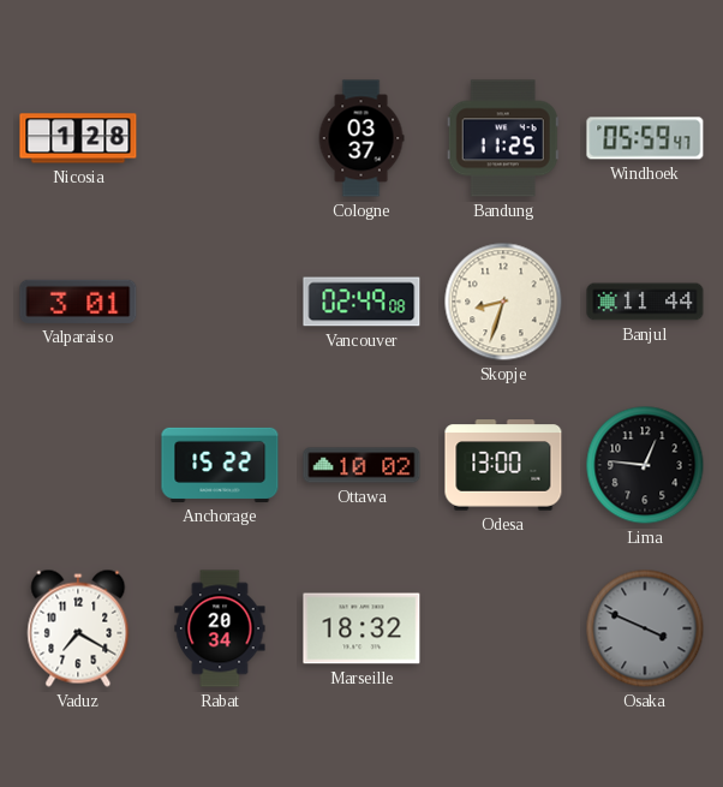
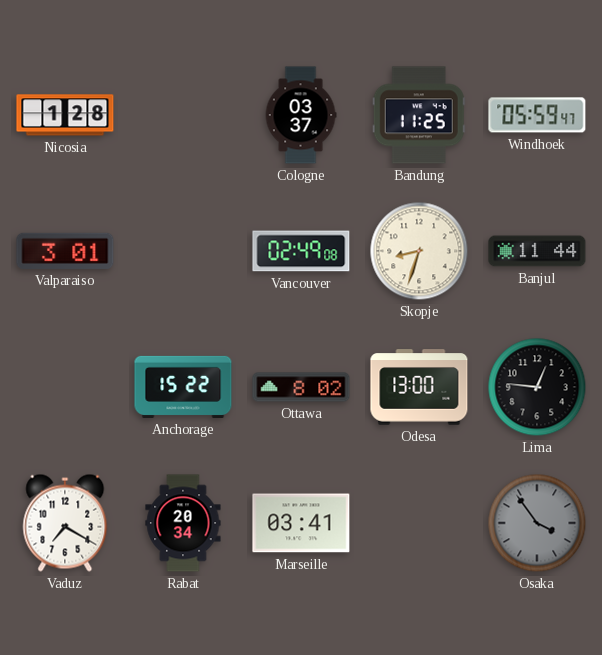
Ottawa: 10:02 -> 8:02 (301, 387)
Marseille: 18:32 -> 03:41 (301, 523)
Osaka: 3:49 -> 3:54 (537, 523)
